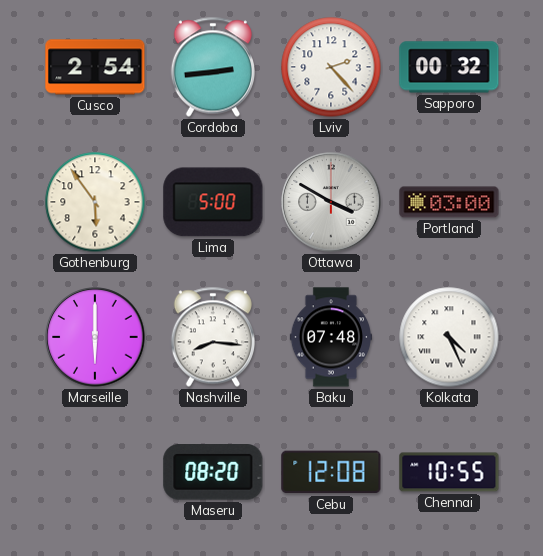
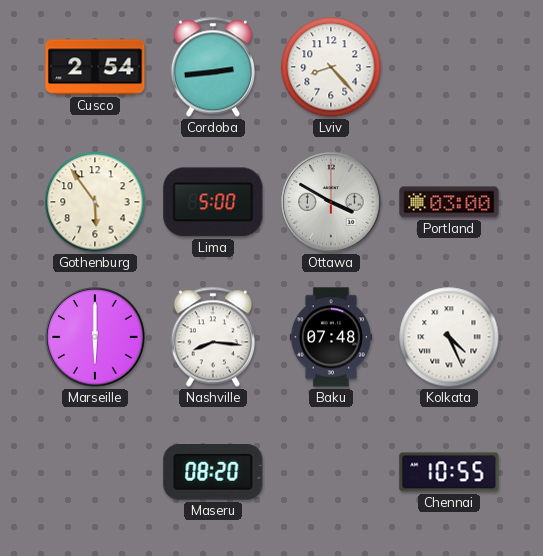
Lviv: 2:23 -> 8:23 (331, 67)
Sapporo: 00:32 -> none (449, 67)
Cebu: 12:08 -> none (331, 472)
